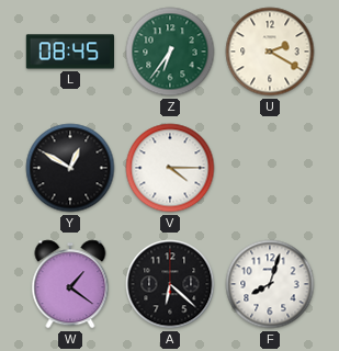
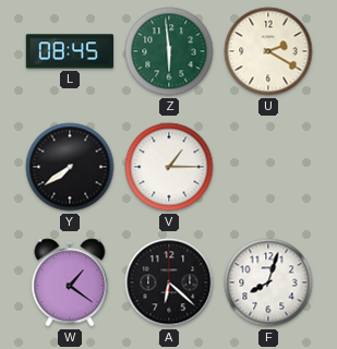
Z: 6:36 -> 5:59 (169, 51)
Y: 12:50 -> 7:39 (70, 167)
V: 4:15 -> 1:15 (169, 167)
